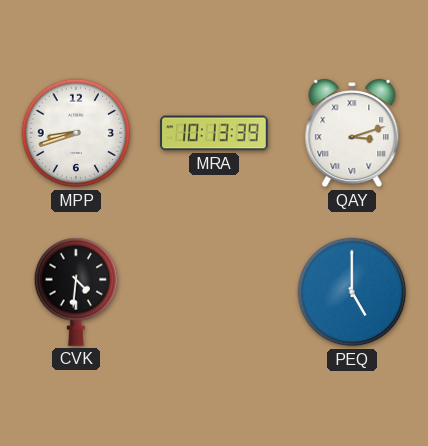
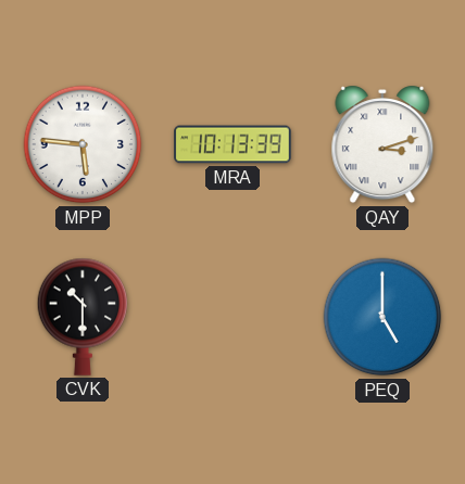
MPP: 8:42 -> 5:46 (83, 144)
CVK: 4:31 -> 10:30 (83, 317)
